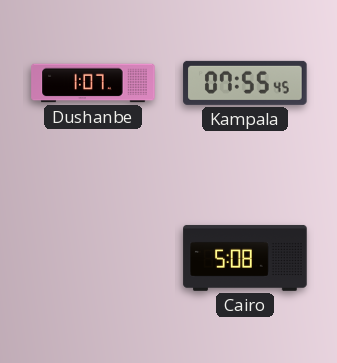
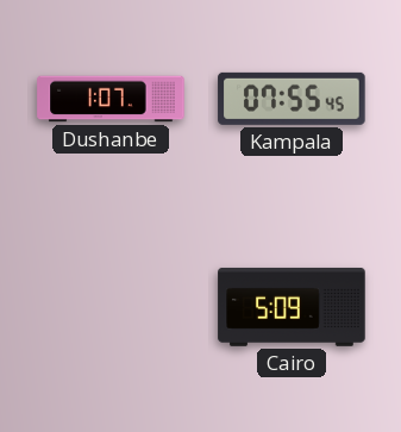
Cairo: 5:08 -> 5:09 (292, 307)
